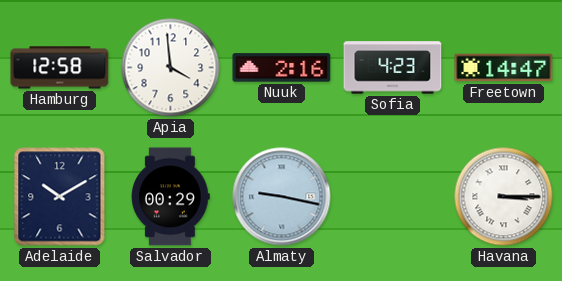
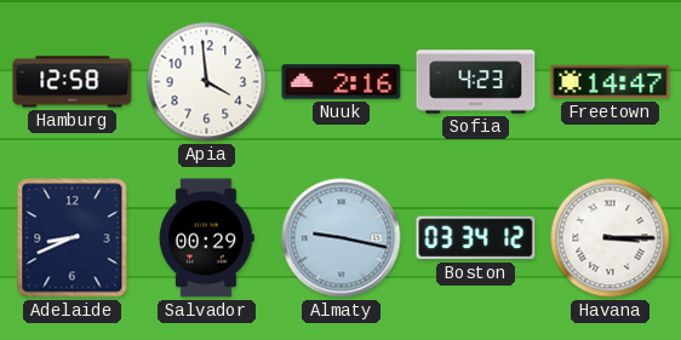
Adelaide: 10:10 -> 8:41 (73, 238)
Boston: none -> 03:34 (476, 238)
